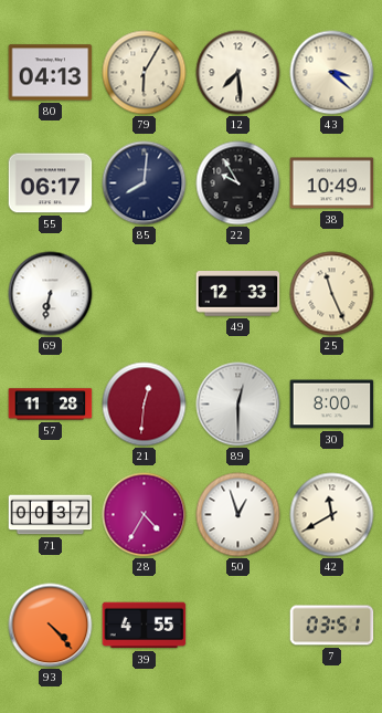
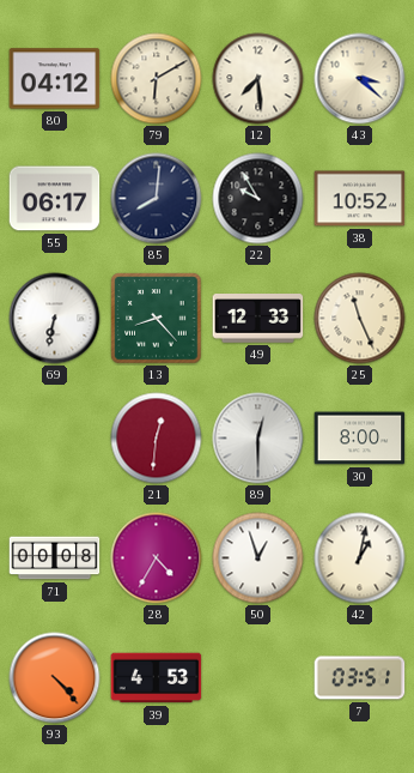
80: 04:13 -> 04:12 (55, 79)
79: 6:05 -> 6:10 (157, 79)
38: 10:49 -> 10:52 (360, 199)
13: none -> 8:23 (157, 319)
57: 11:28 -> none (51, 405)
71: 00:37 -> 00:08 (55, 558)
42: 11:40 -> 1:02 (360, 558)
39: 4:55 -> 4:53 (157, 678)
